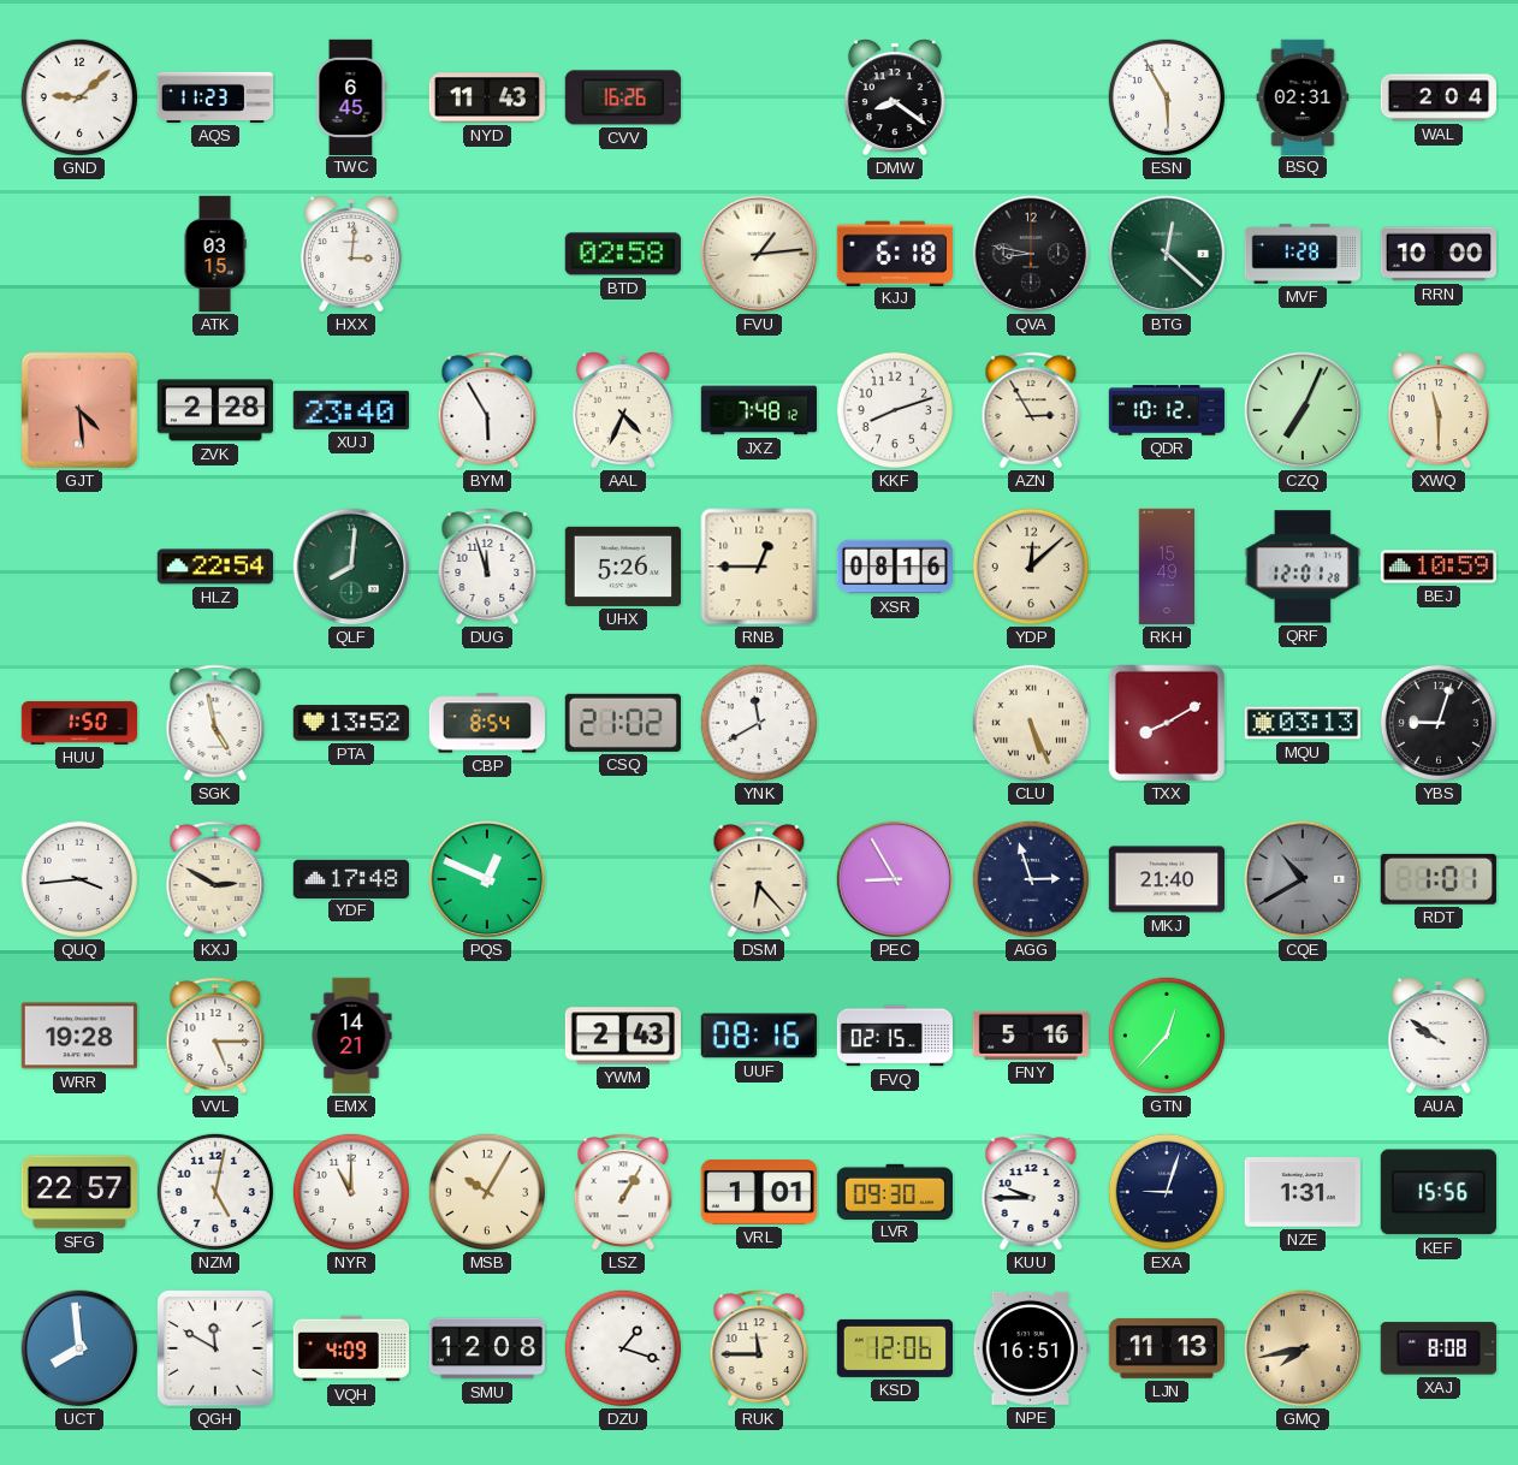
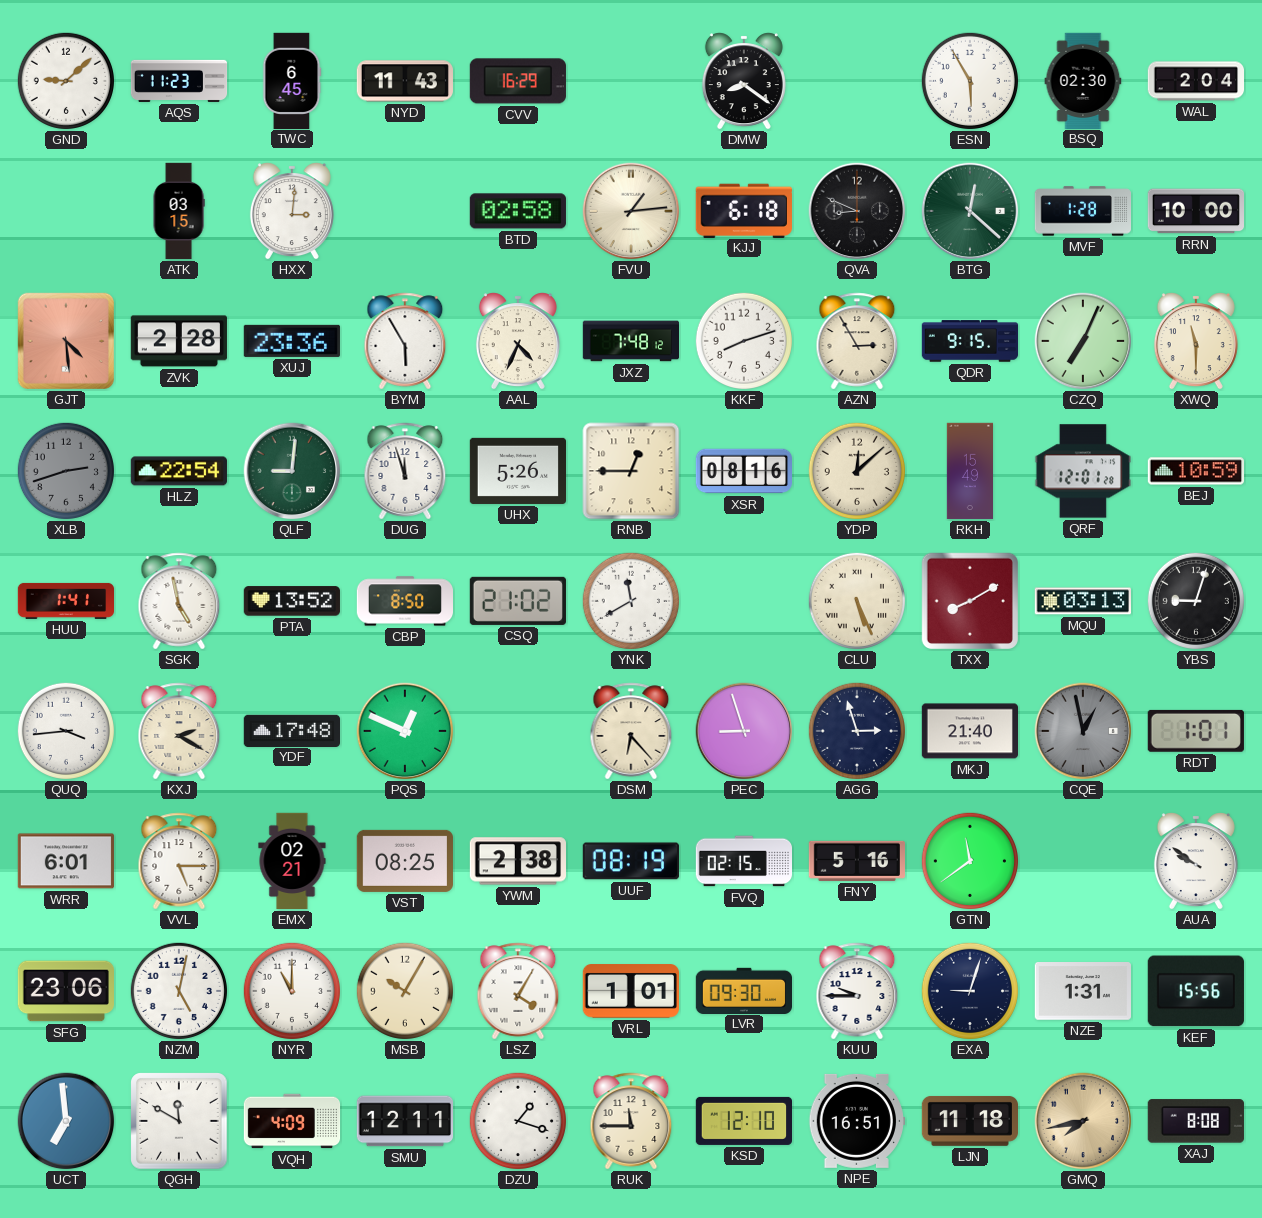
CVV: 16:26 -> 16:29 (518, 81)
BSQ: 02:31 -> 02:30 (1083, 80)
QVA: 8:47 -> 8:49 (857, 211)
XUJ: 23:40 -> 23:36 (292, 341)
QDR: 10:12 -> 9:15 (970, 341)
XLB: none -> 2:42 (65, 470)
QLF: 8:01 -> 9:01 (292, 471)
HUU: 1:50 -> 1:41 (66, 601)
CBP: 8:54 -> 8:50 (404, 601)
KXJ: 2:50 -> 2:20 (179, 731)
PEC: 8:55 -> 8:57 (744, 731)
CQE: 10:40 -> 12:58 (1083, 731)
WRR: 19:28 -> 6:01 (65, 861)
EMX: 14:21 -> 02:21 (292, 861)
VST: none -> 08:25 (404, 861)
YWM: 2:43 -> 2:38 (517, 861)
UUF: 08:16 -> 08:19 (631, 861)
GTN: 12:37 -> 11:39 (969, 860)
SFG: 22:57 -> 23:06 (65, 991)
LSZ: 1:05 -> 4:05 (518, 991)
UCT: 7:59 -> 6:59 (66, 1121)
SMU: 12:08 -> 12:11 (404, 1121)
KSD: 12:06 -> 12:10 (743, 1121)
LJN: 11:13 -> 11:18 (969, 1121)
